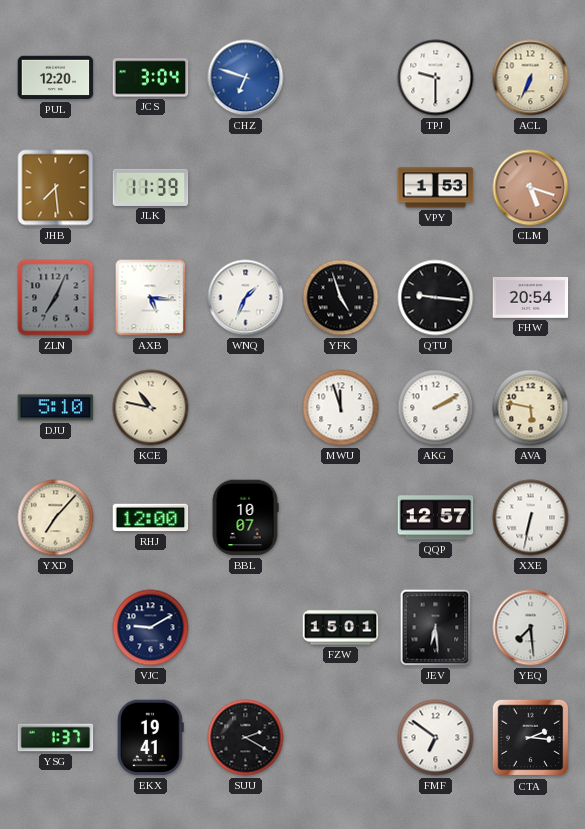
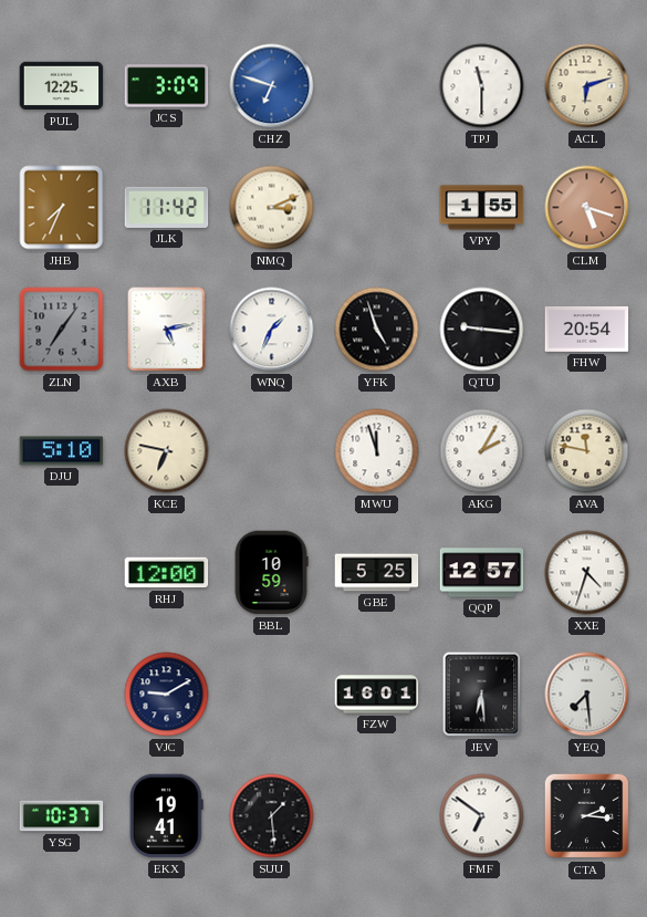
PUL: 12:20 -> 12:25 (62, 86)
JCS: 3:04 -> 3:09 (167, 86)
TPJ: 9:30 -> 11:30 (482, 86)
ACL: 6:34 -> 6:12 (587, 86)
JHB: 7:29 -> 7:34 (62, 208)
JLK: 11:39 -> 11:42 (167, 207)
NMQ: none -> 3:11 (272, 208)
VPY: 1:53 -> 1:55 (482, 208)
ZLN: 7:04 -> 7:06 (62, 330)
AXB: 5:16 -> 5:13 (167, 330)
KCE: 10:47 -> 6:47 (167, 451)
AKG: 2:10 -> 2:05 (482, 451)
AVA: 5:47 -> 11:47 (587, 451)
YXD: 7:07 -> none (56, 518)
BBL: 10:07 -> 10:59 (271, 573)
GBE: none -> 5:25 (377, 573)
XXE: 6:32 -> 4:33 (587, 573)
FZW: 15:01 -> 16:01 (377, 695)
YSG: 1:37 -> 10:37 (62, 816)
SUU: 2:20 -> 1:29 (272, 816)
